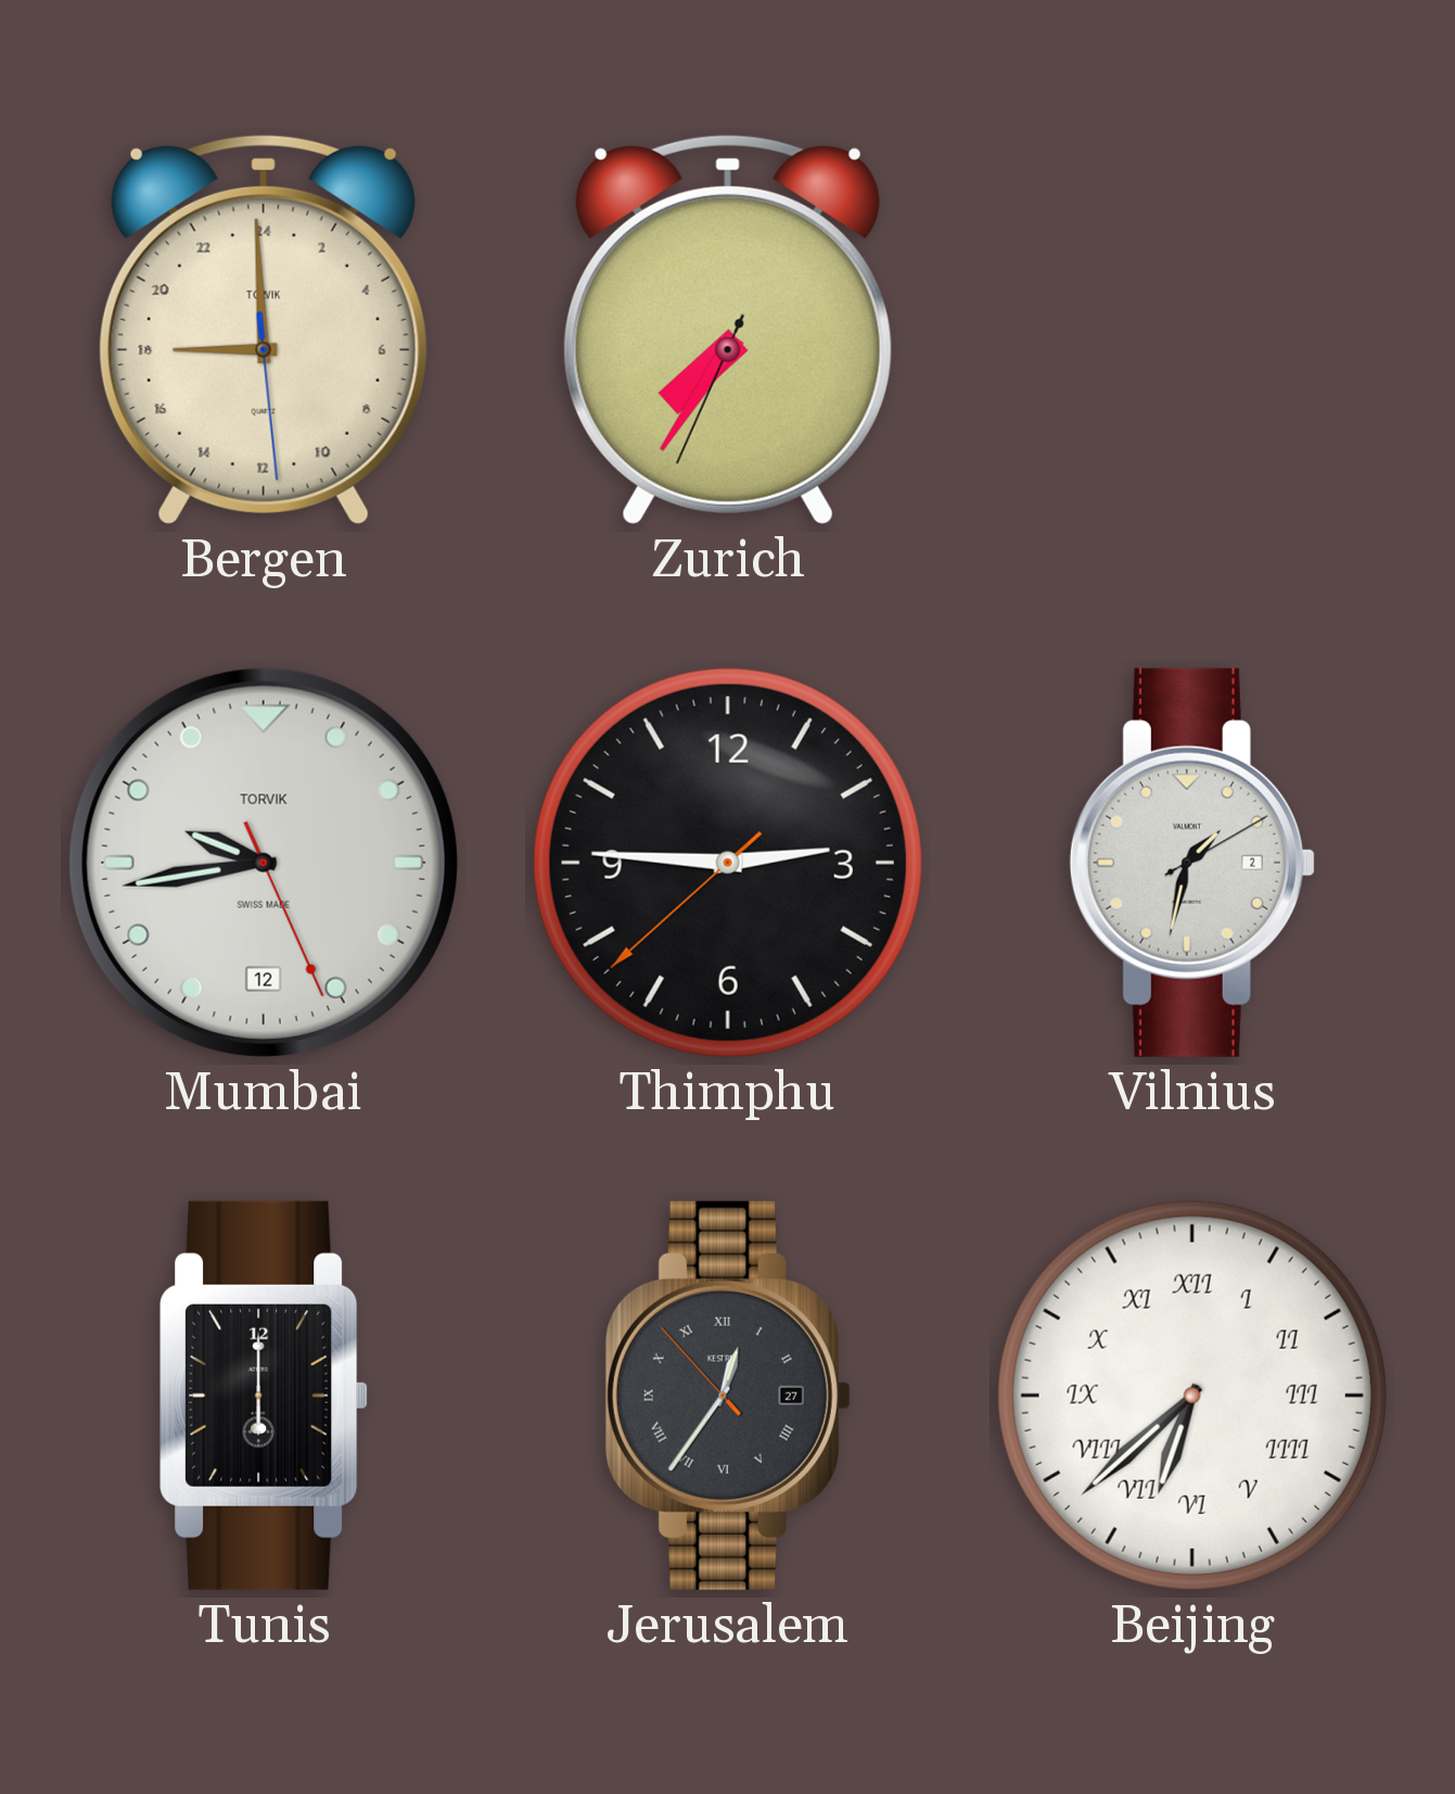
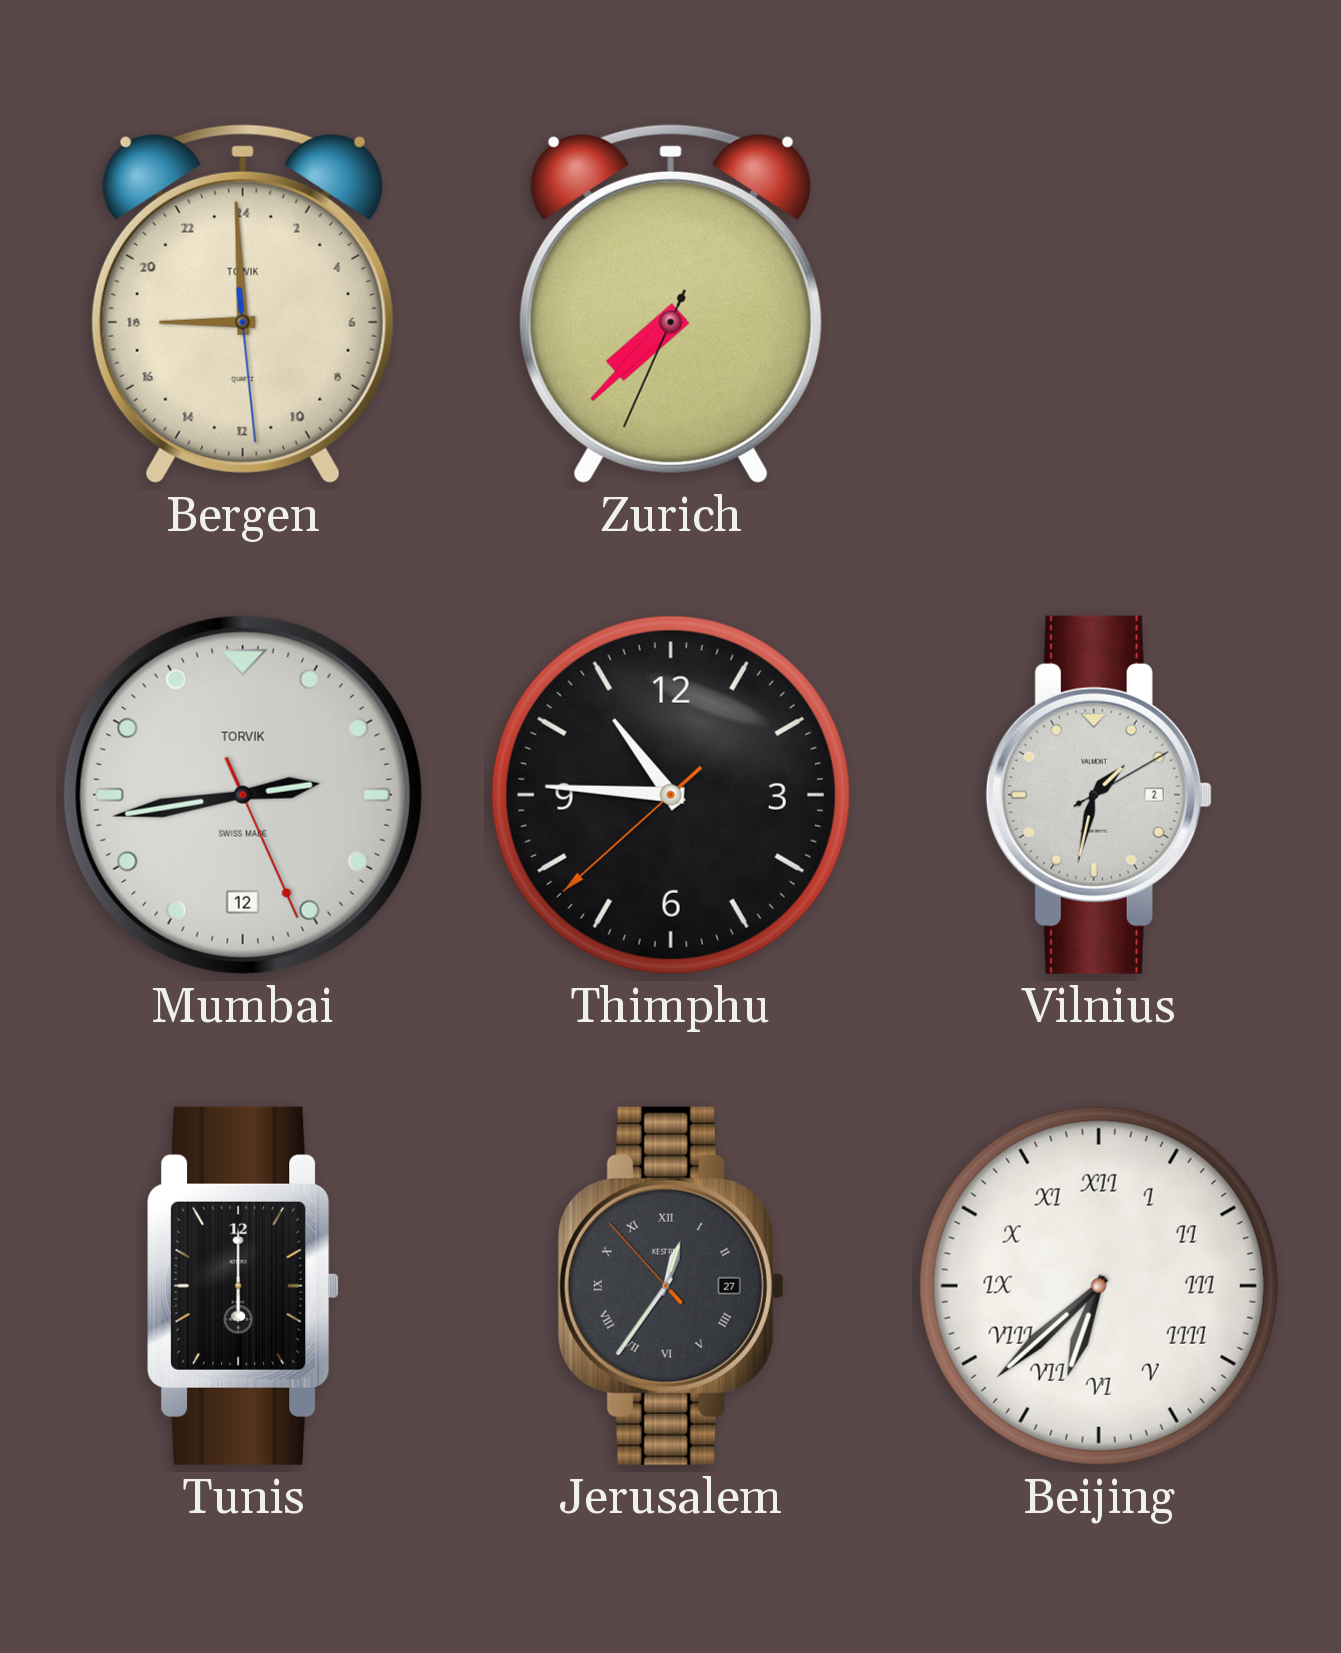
Zurich: 7:35 -> 7:37 (671, 303)
Mumbai: 9:43 -> 2:43 (243, 795)
Thimphu: 2:45 -> 10:45 (671, 795)
